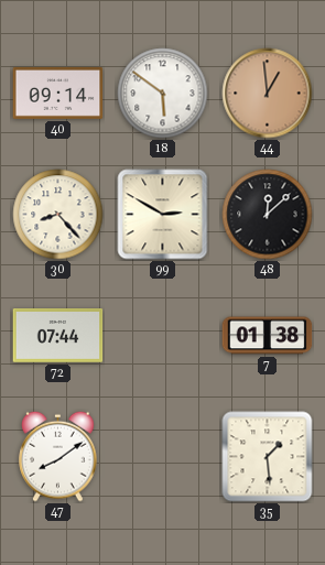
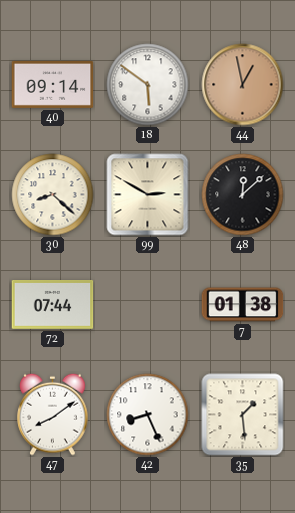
44: 12:59 -> 12:58 (243, 85)
30: 8:23 -> 8:22 (53, 195)
42: none -> 8:26 (148, 415)
